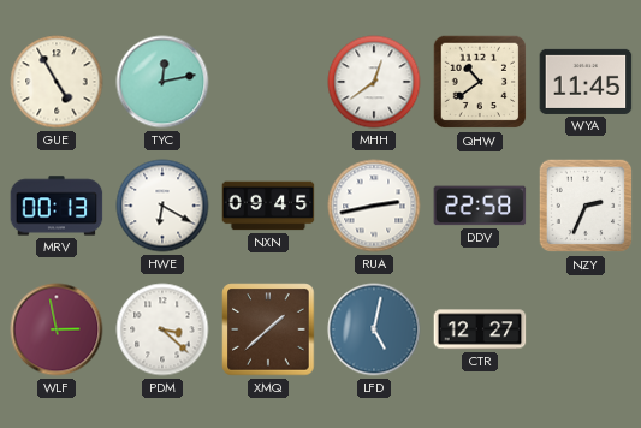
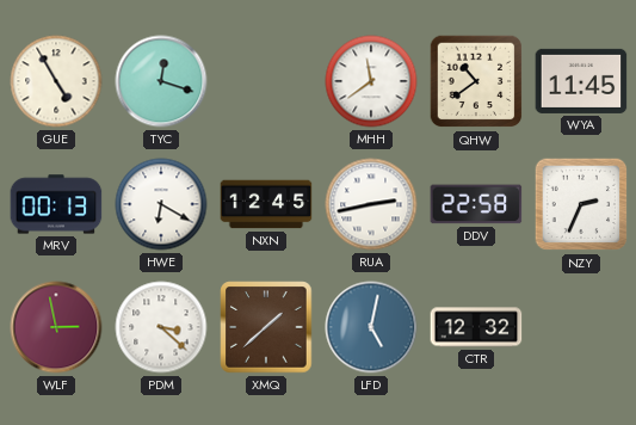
TYC: 12:13 -> 12:18 (161, 81)
MHH: 12:39 -> 11:39 (371, 81)
NXN: 09:45 -> 12:45 (266, 204)
CTR: 12:27 -> 12:32 (476, 327)
